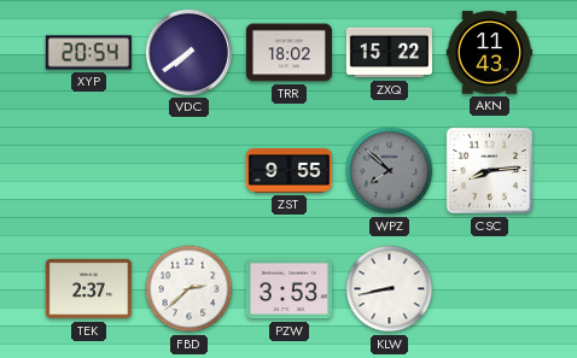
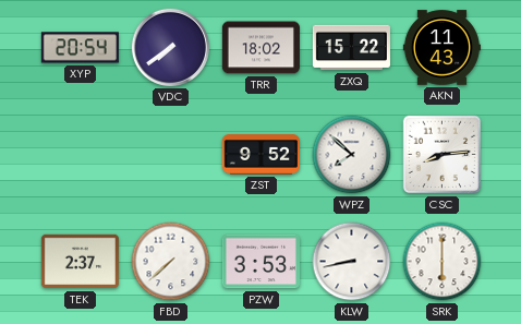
ZST: 9:55 -> 9:52 (260, 155)
WPZ dial: grey -> white (352, 155)
FBD: 2:38 -> 7:38 (171, 262)
SRK: none -> 6:00 (443, 262)
